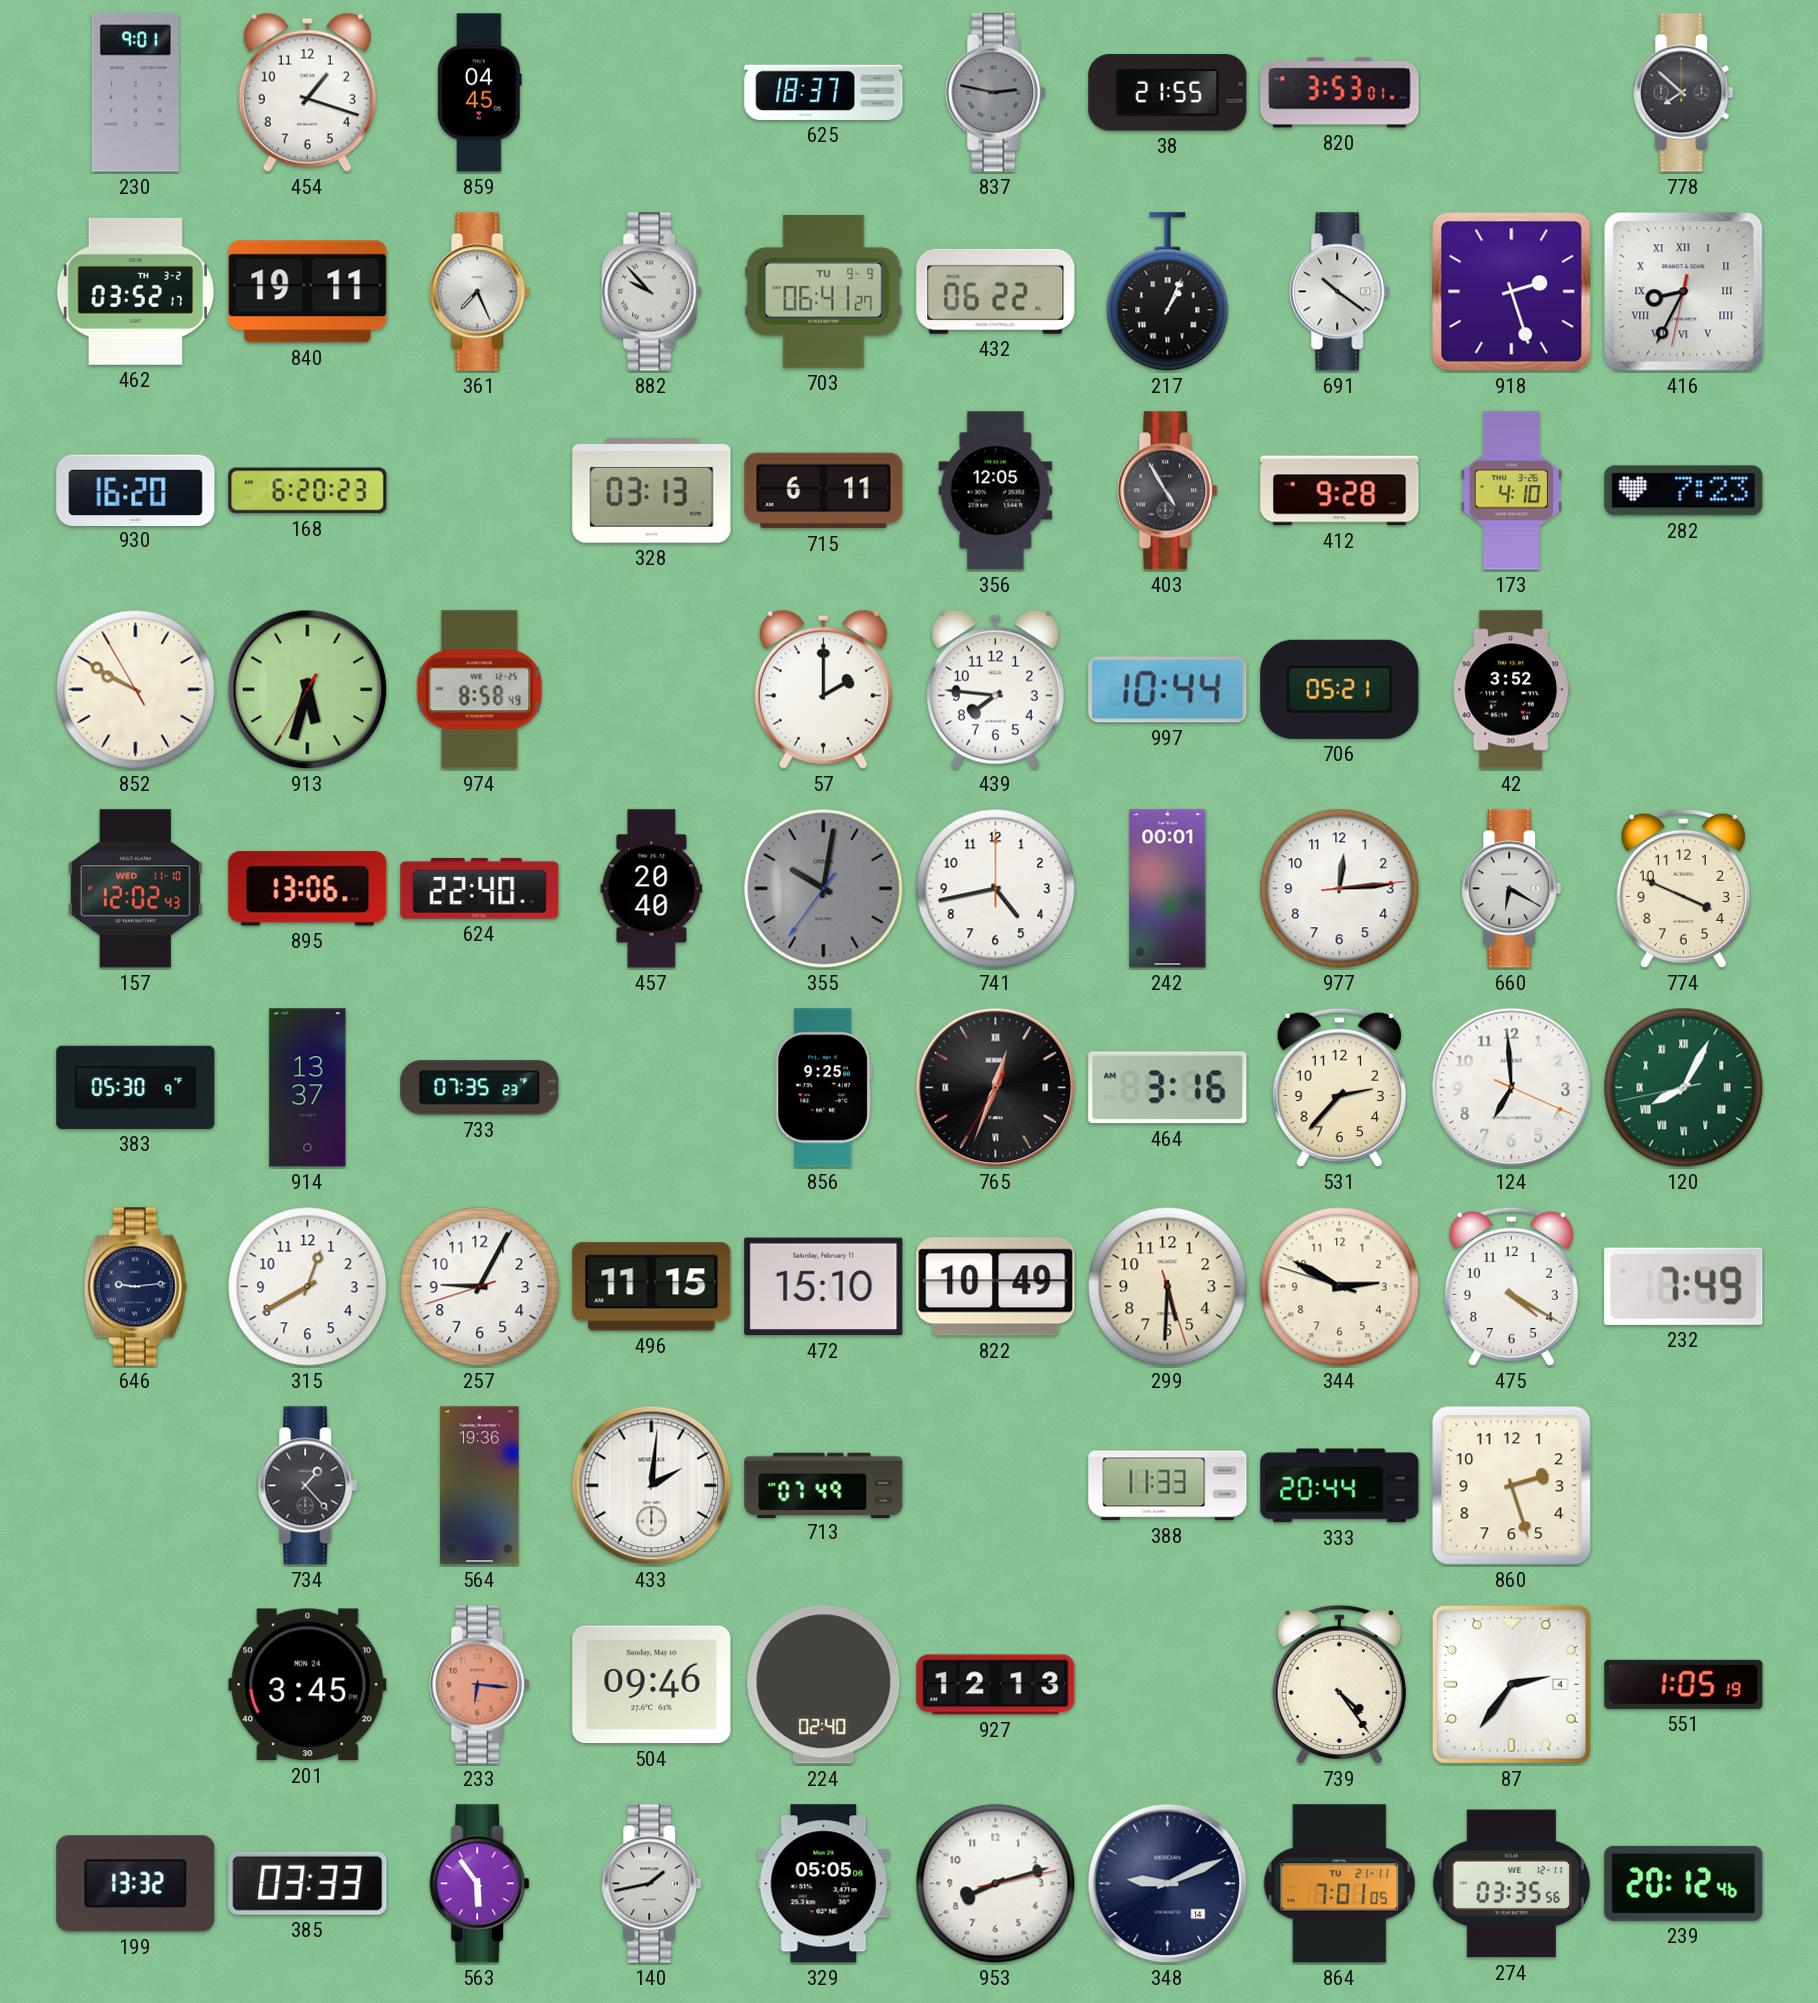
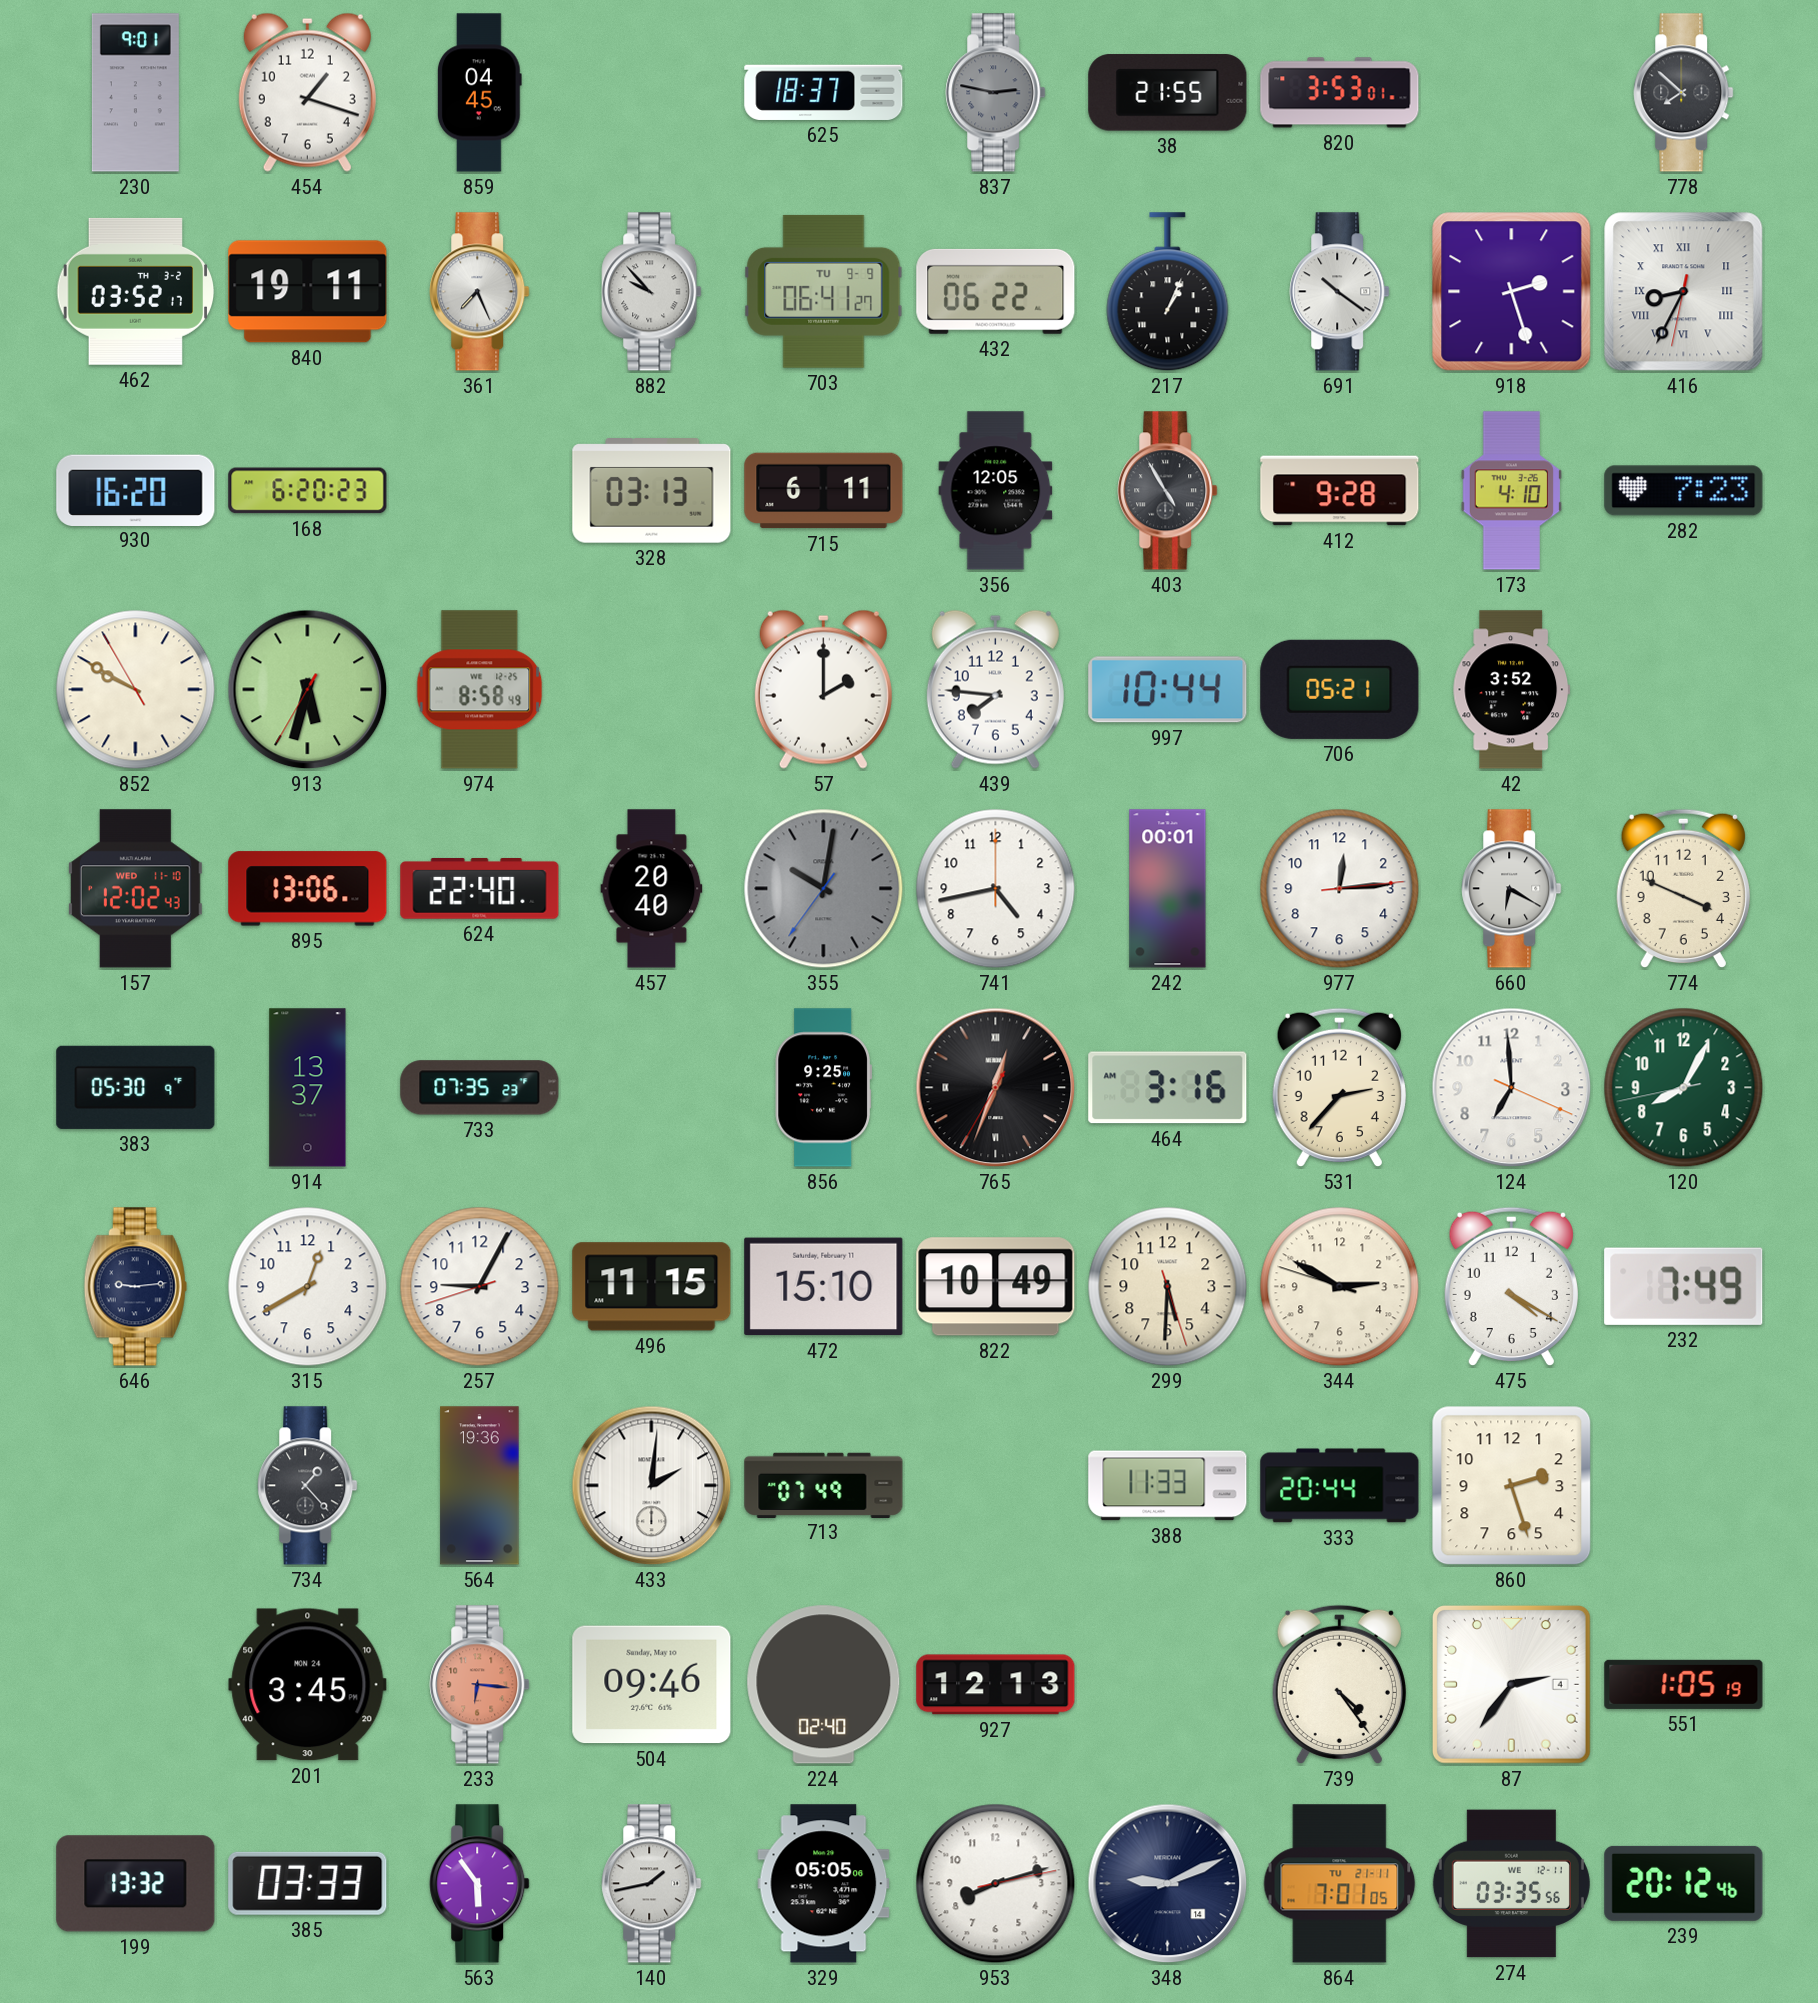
120 numerals: Roman -> Arabic (1684, 1088)
